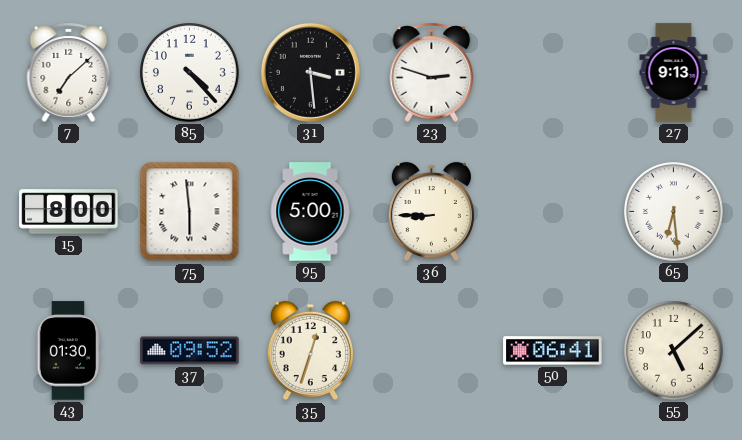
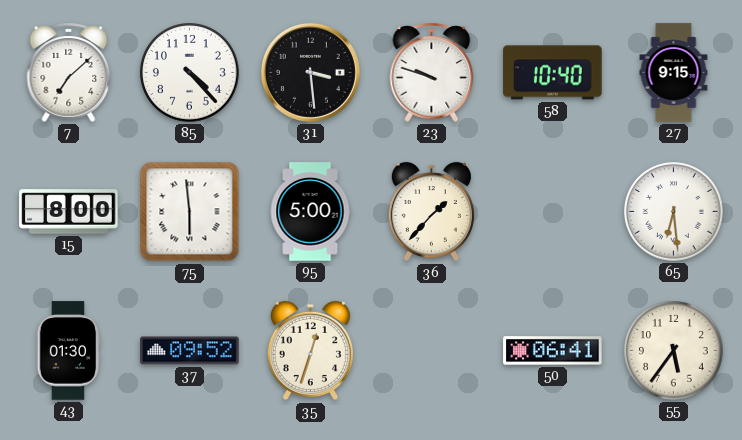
23: 2:48 -> 9:48 (432, 72)
58: none -> 10:40 (553, 73)
27: 9:13 -> 9:15 (674, 73)
36: 8:45 -> 1:37 (431, 212)
55: 5:08 -> 5:36 (674, 351)
